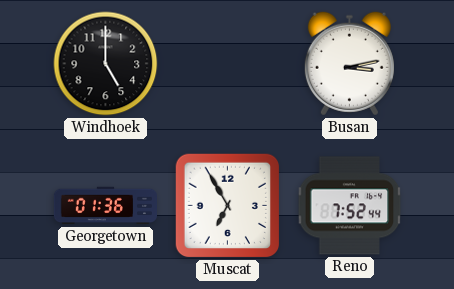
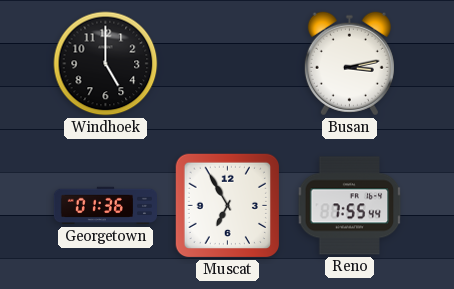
Reno: 7:52 -> 7:55 (350, 206)
